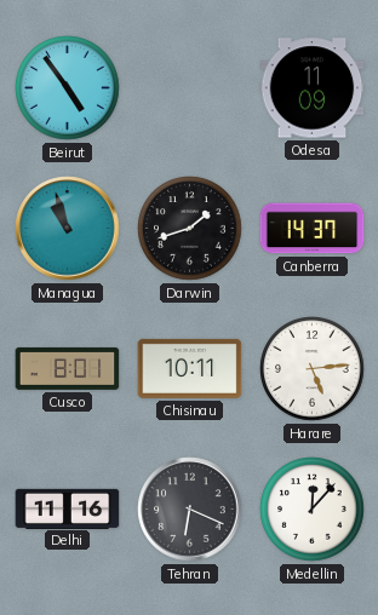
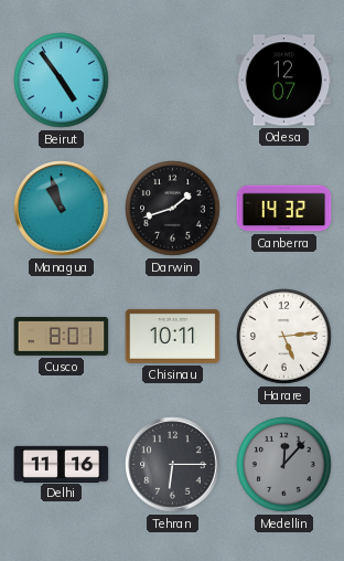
Odesa: 11:09 -> 12:07 (284, 81)
Canberra: 14:37 -> 14:32 (284, 209)
Tehran: 6:19 -> 6:15 (173, 465)
Medellin dial: white -> grey (284, 465)
